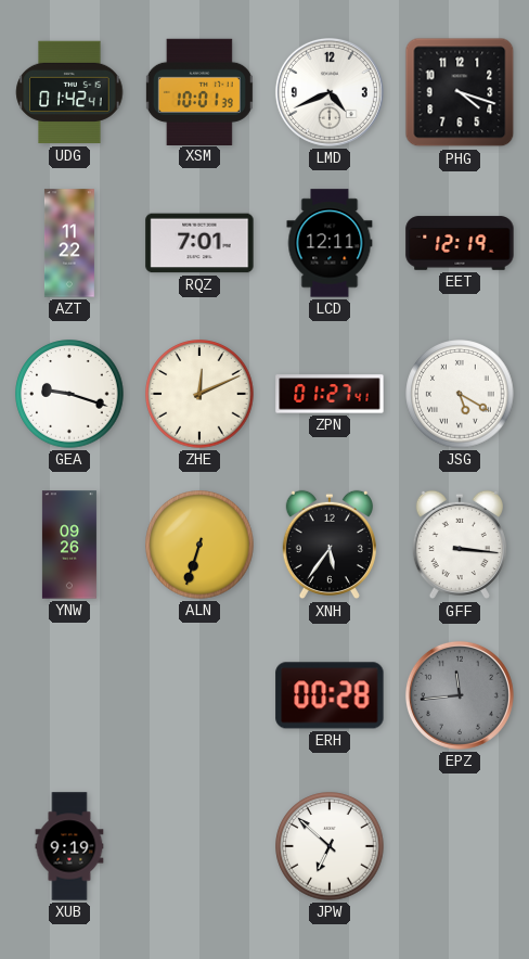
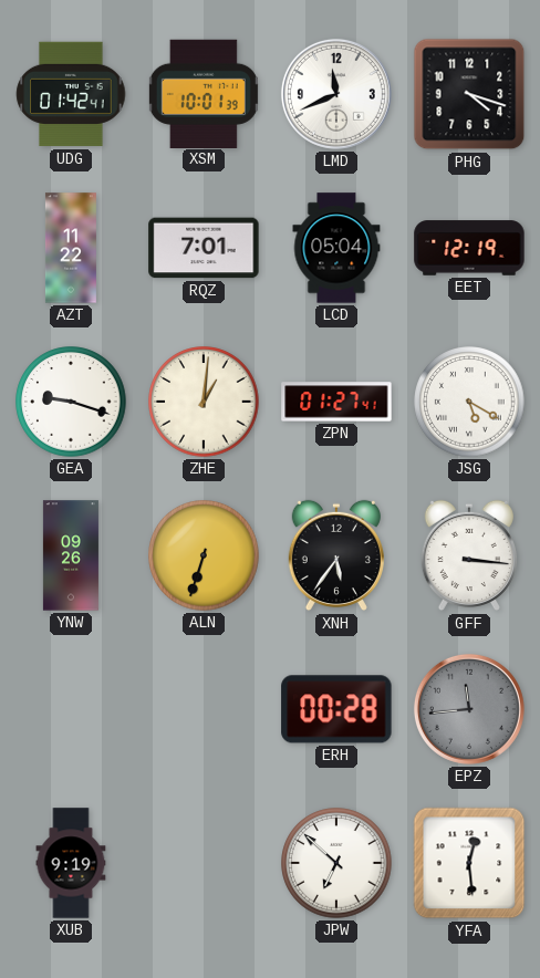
LMD: 4:41 -> 11:41 (336, 94)
LCD: 12:11 -> 05:04 (336, 248)
ZHE: 12:11 -> 1:01 (204, 402)
YFA: none -> 12:29 (469, 863)
